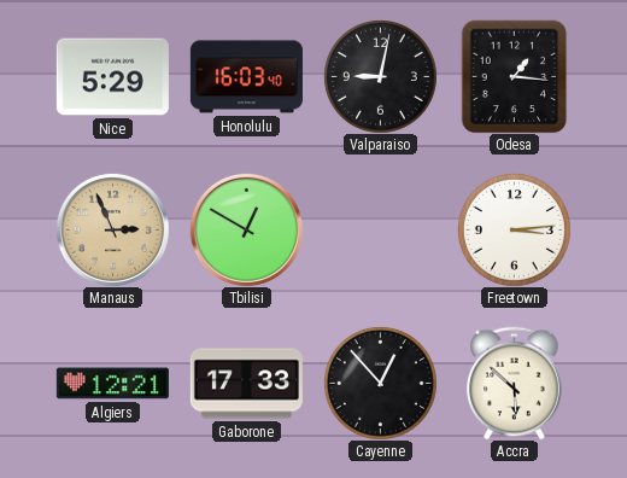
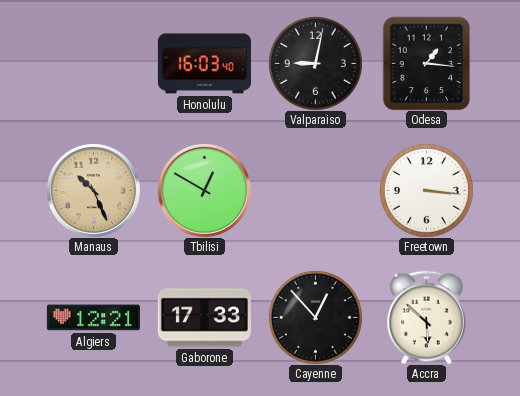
Nice: 5:29 -> none (112, 77)
Manaus: 2:56 -> 10:26 (93, 190)
Freetown: 3:14 -> 3:16 (426, 190)
